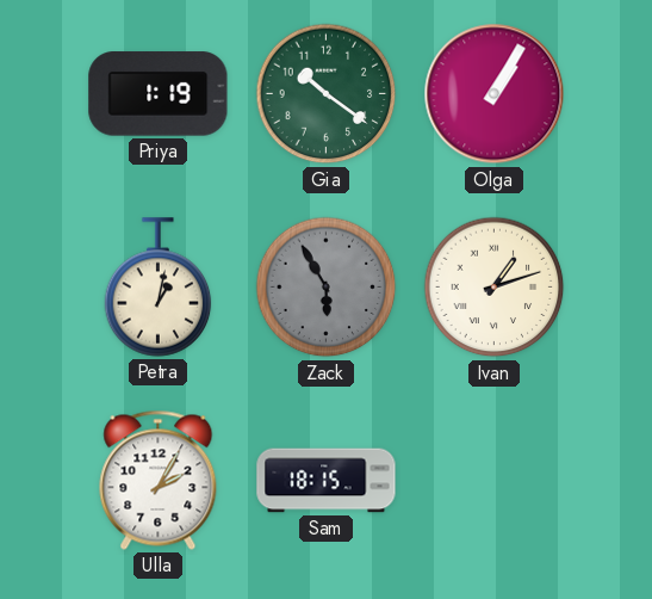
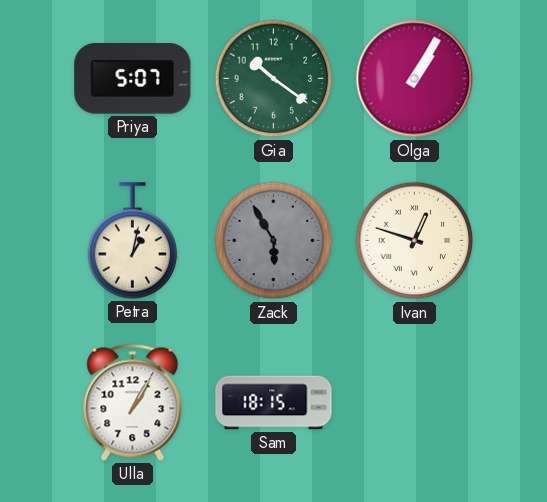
Priya: 1:19 -> 5:07 (133, 79)
Ivan: 1:12 -> 12:48 (415, 241)
Ulla: 2:05 -> 1:05 (133, 402)
